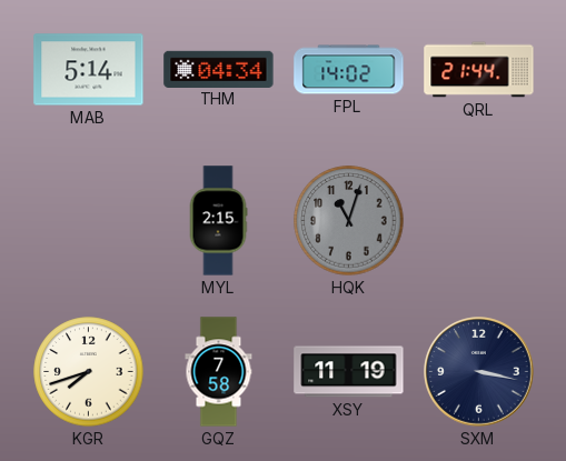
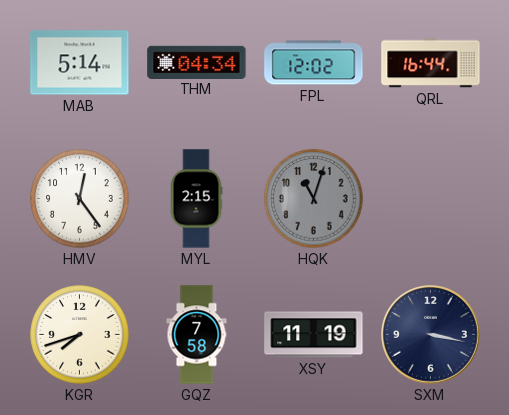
FPL: 14:02 -> 12:02 (314, 63)
QRL: 21:44 -> 16:44 (431, 63)
HMV: none -> 12:24 (80, 199)
